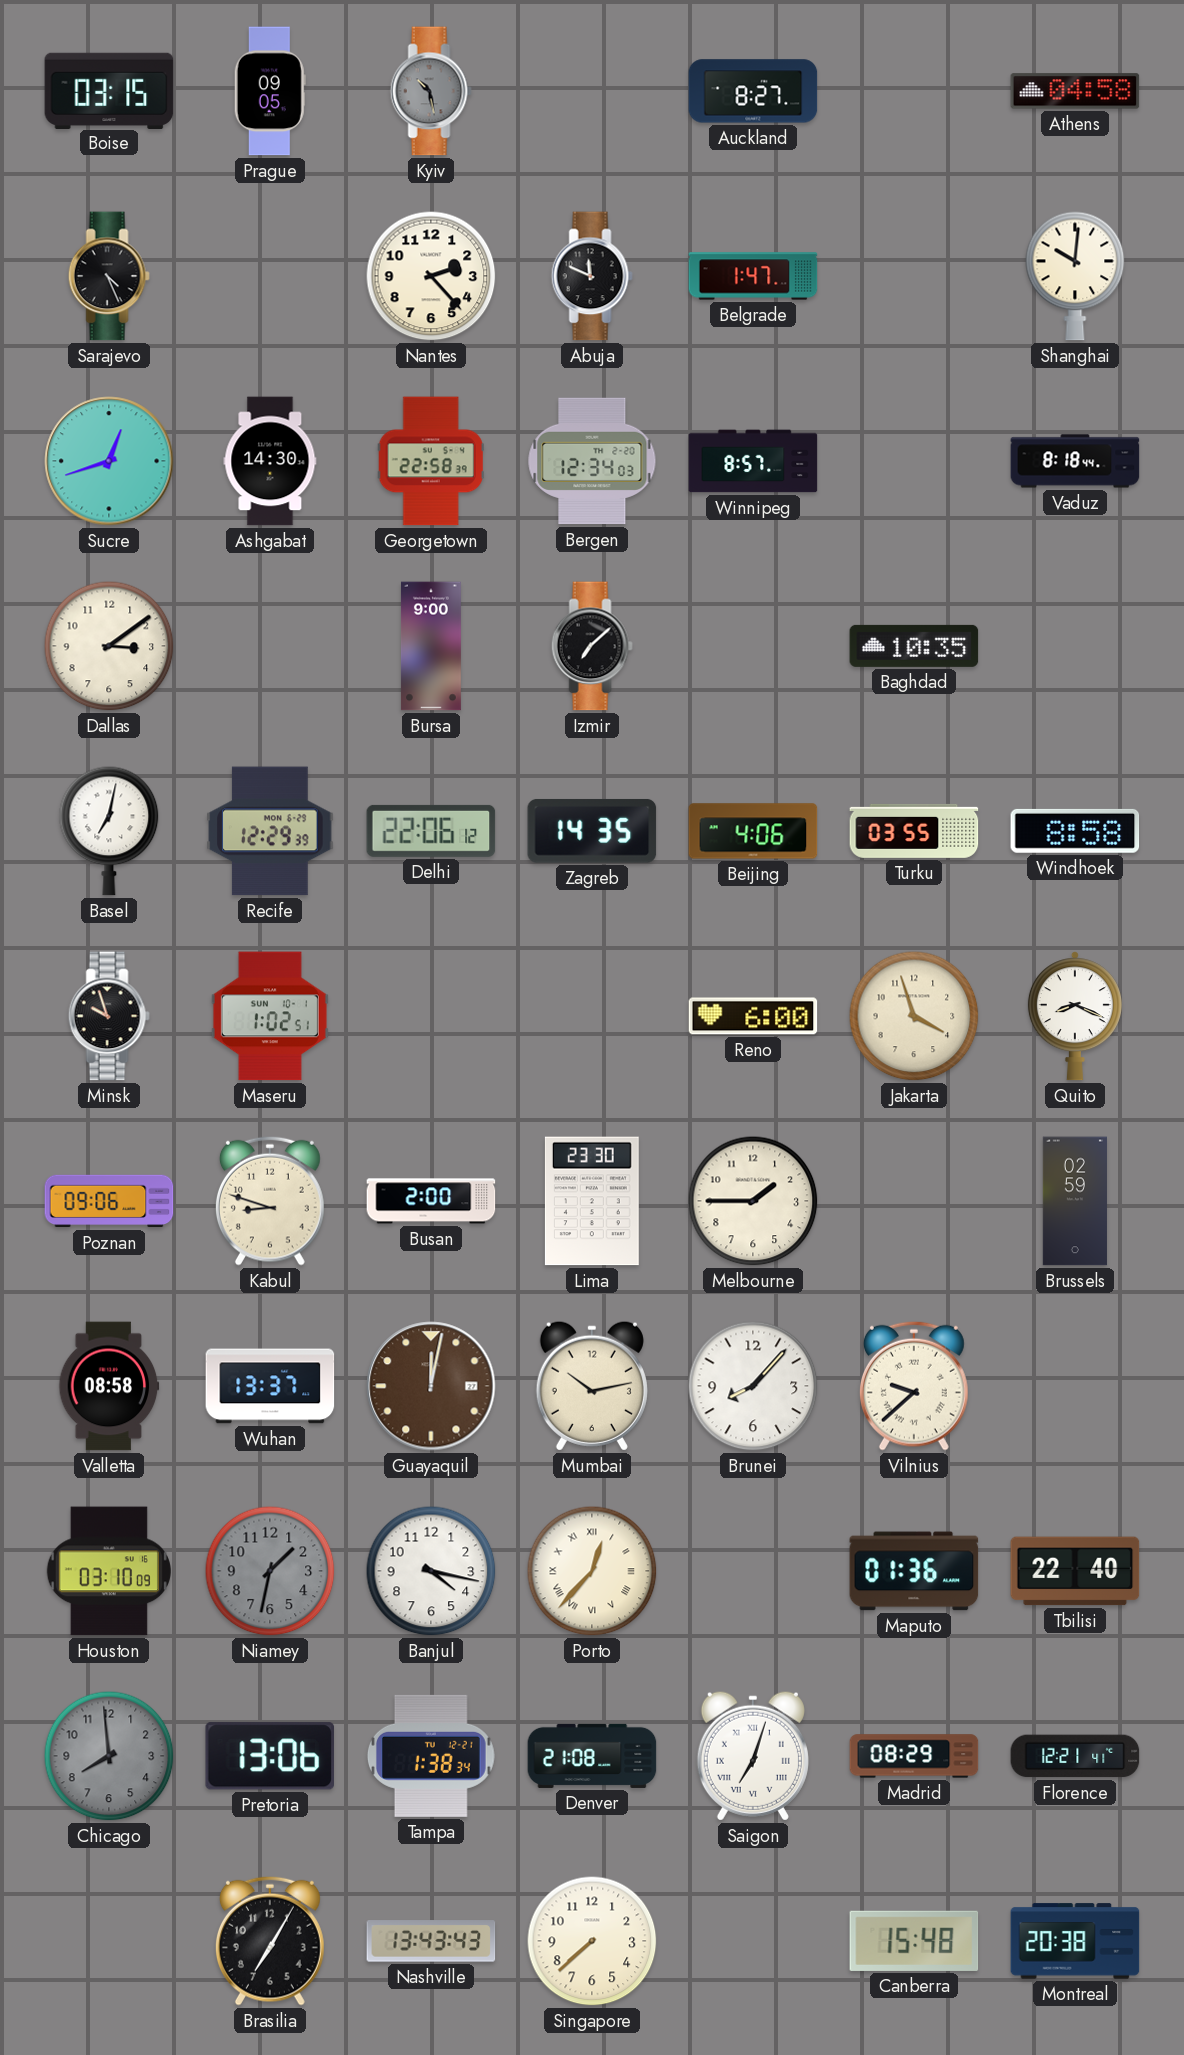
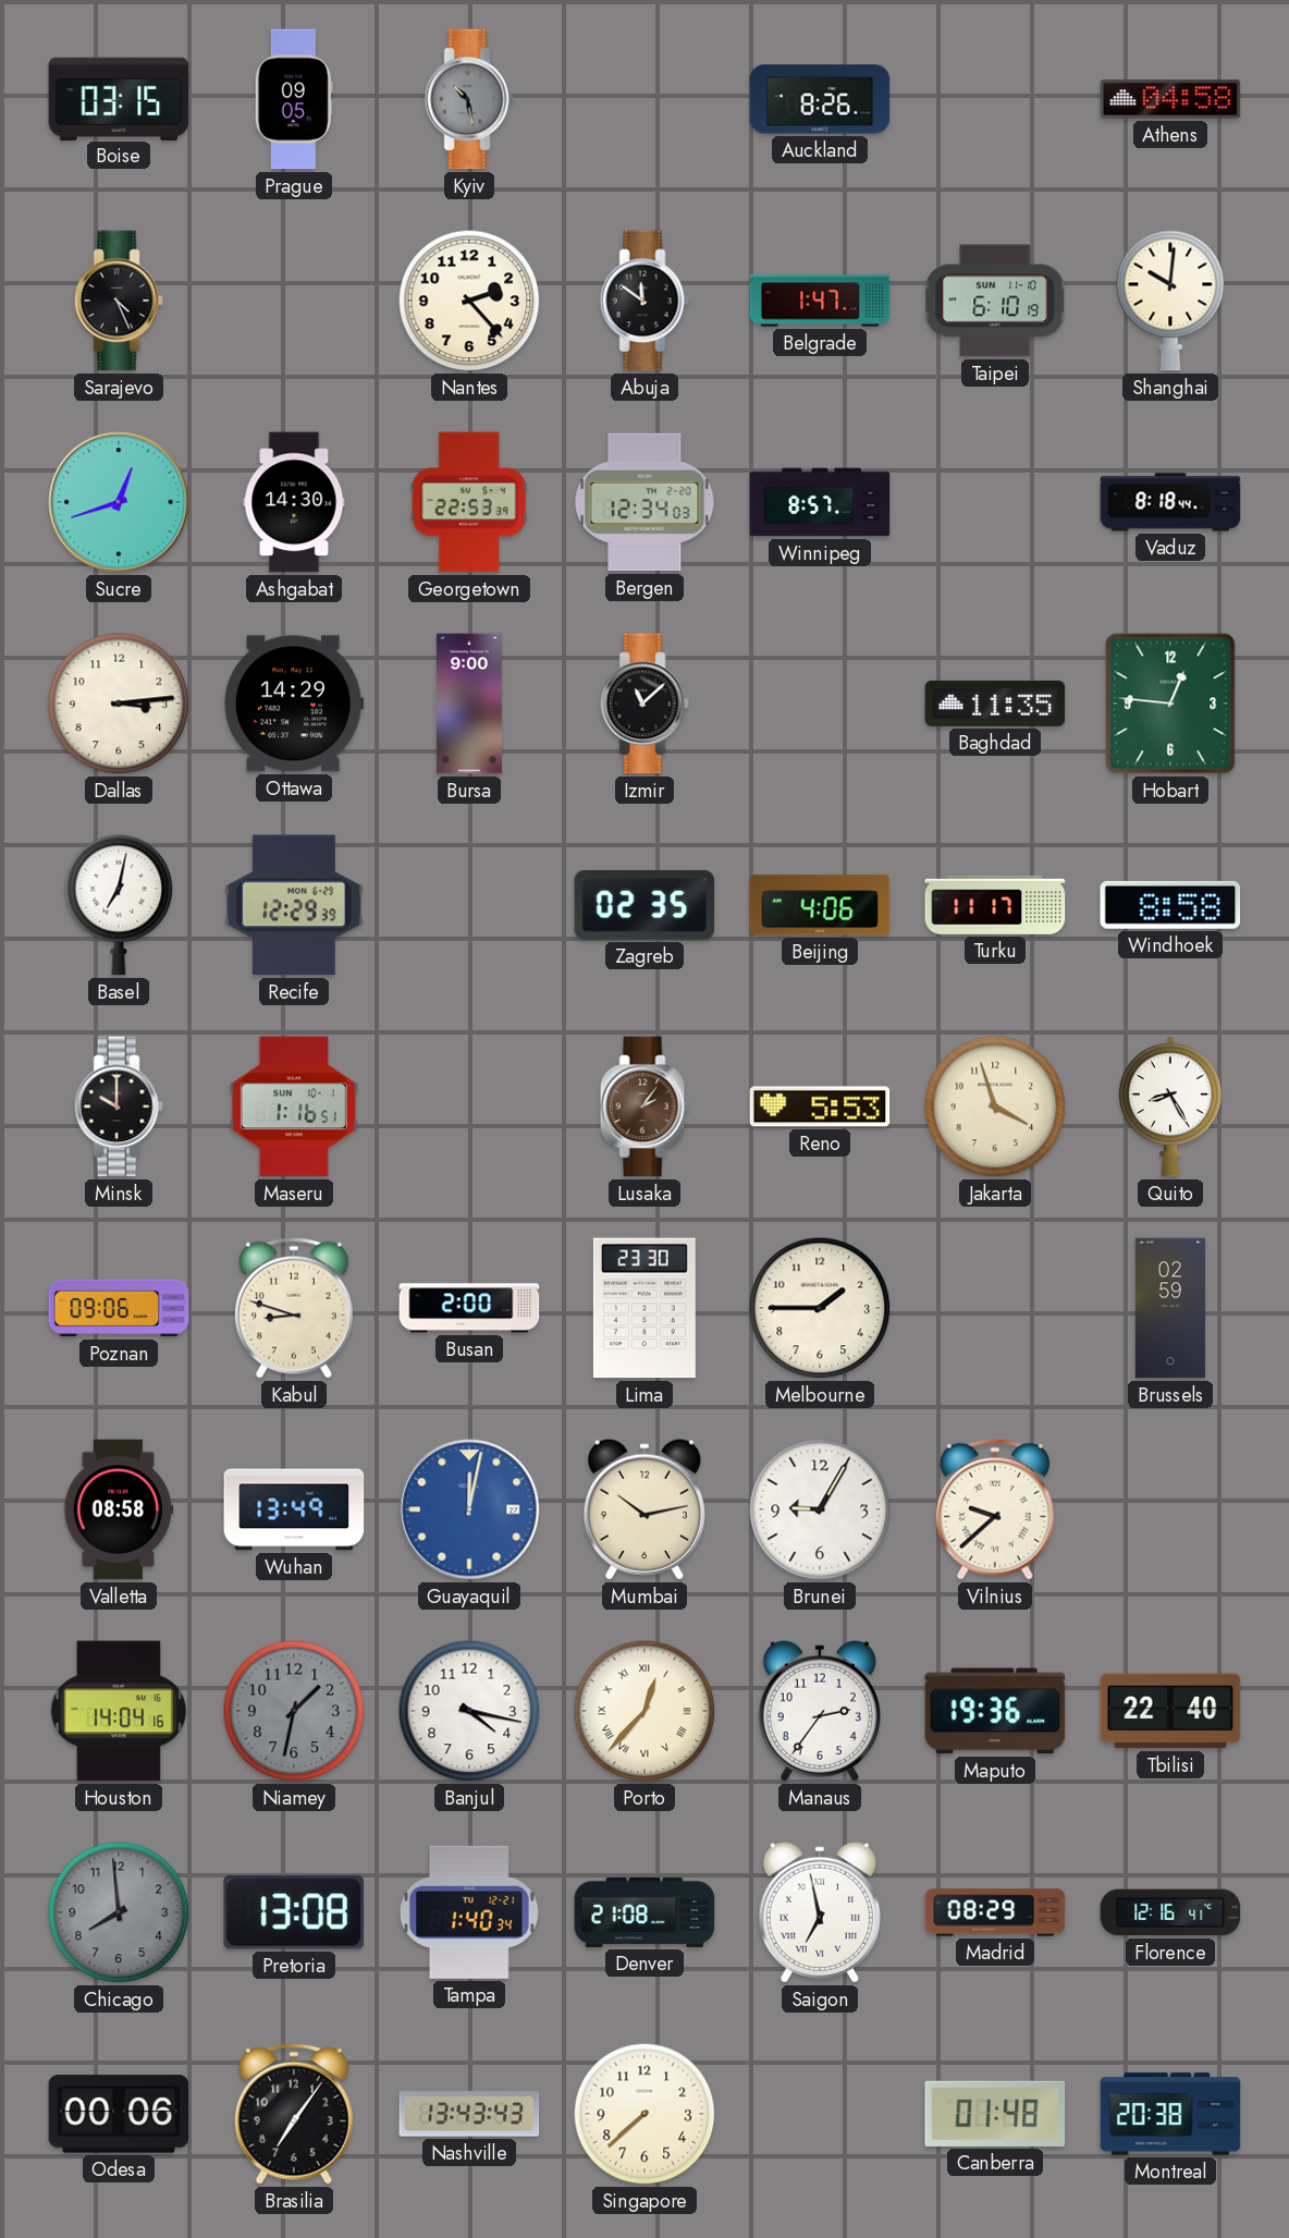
Auckland: 8:27 -> 8:26 (820, 99)
Abuja: 11:49 -> 11:51 (644, 301)
Taipei: none -> 6:10 (995, 301)
Georgetown: 22:58 -> 22:53 (469, 502)
Dallas: 3:09 -> 3:14 (119, 704)
Ottawa: none -> 14:29 (294, 704)
Izmir: 7:08 -> 11:08 (644, 704)
Baghdad: 10:35 -> 11:35 (995, 704)
Hobart: none -> 12:46 (1170, 704)
Delhi: 22:06 -> none (431, 831)
Zagreb: 14:35 -> 02:35 (644, 905)
Turku: 03:55 -> 11:17 (995, 905)
Minsk: 9:57 -> 10:00 (119, 1106)
Maseru: 1:02 -> 1:16 (294, 1106)
Lusaka: none -> 2:06 (644, 1106)
Reno: 6:00 -> 5:53 (820, 1106)
Quito: 8:19 -> 8:25 (1170, 1106)
Wuhan: 13:37 -> 13:49 (294, 1509)
Guayaquil dial: brown -> blue (469, 1509)
Brunei: 8:07 -> 9:05 (820, 1509)
Houston: 03:10 -> 14:04 (119, 1711)
Manaus: none -> 2:36 (820, 1711)
Maputo: 01:36 -> 19:36 (995, 1711)
Pretoria: 13:06 -> 13:08 (293, 1912)
Tampa: 1:38 -> 1:40 (469, 1912)
Saigon: 7:03 -> 6:58 (820, 1912)
Florence: 12:21 -> 12:16 (1170, 1912)
Odesa: none -> 00:06 (119, 2114)
Brasilia: 7:05 -> 7:06 (294, 2114)
Canberra: 15:48 -> 01:48 (995, 2114)
